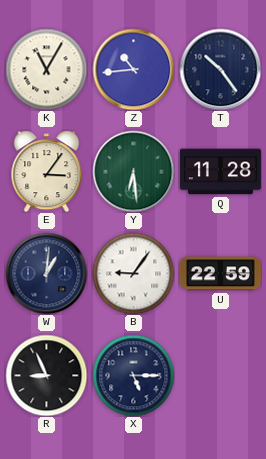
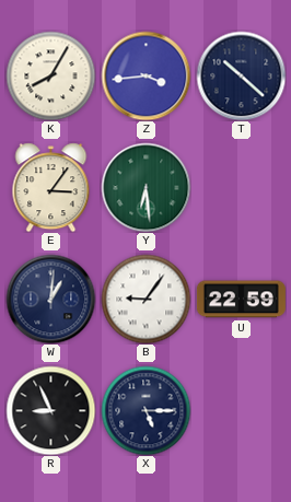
K: 11:05 -> 8:05 (50, 75)
Z: 10:44 -> 3:44 (145, 75)
T: 10:24 -> 10:22 (241, 75)
Q: 11:28 -> none (220, 172)
